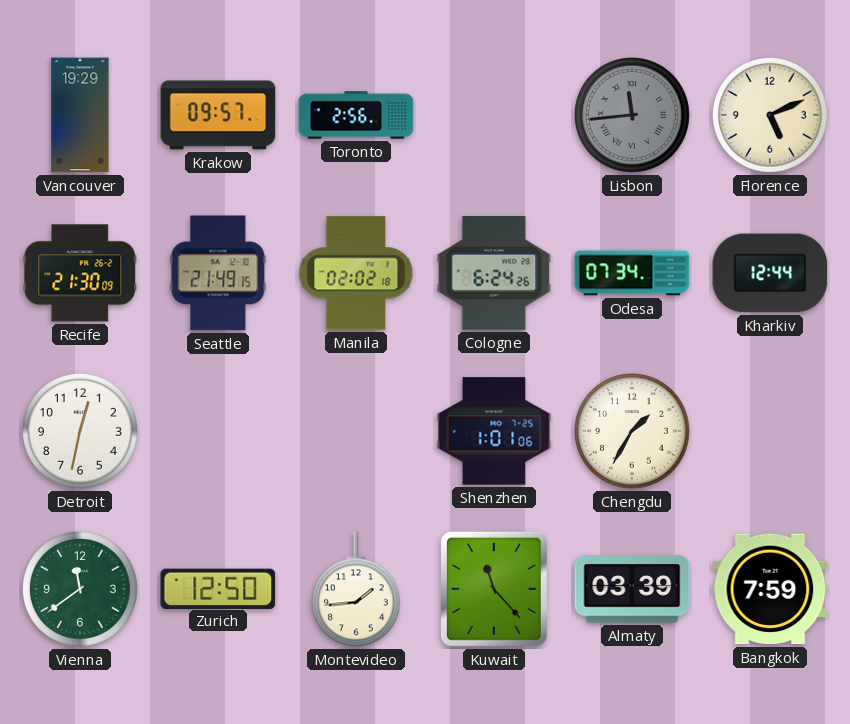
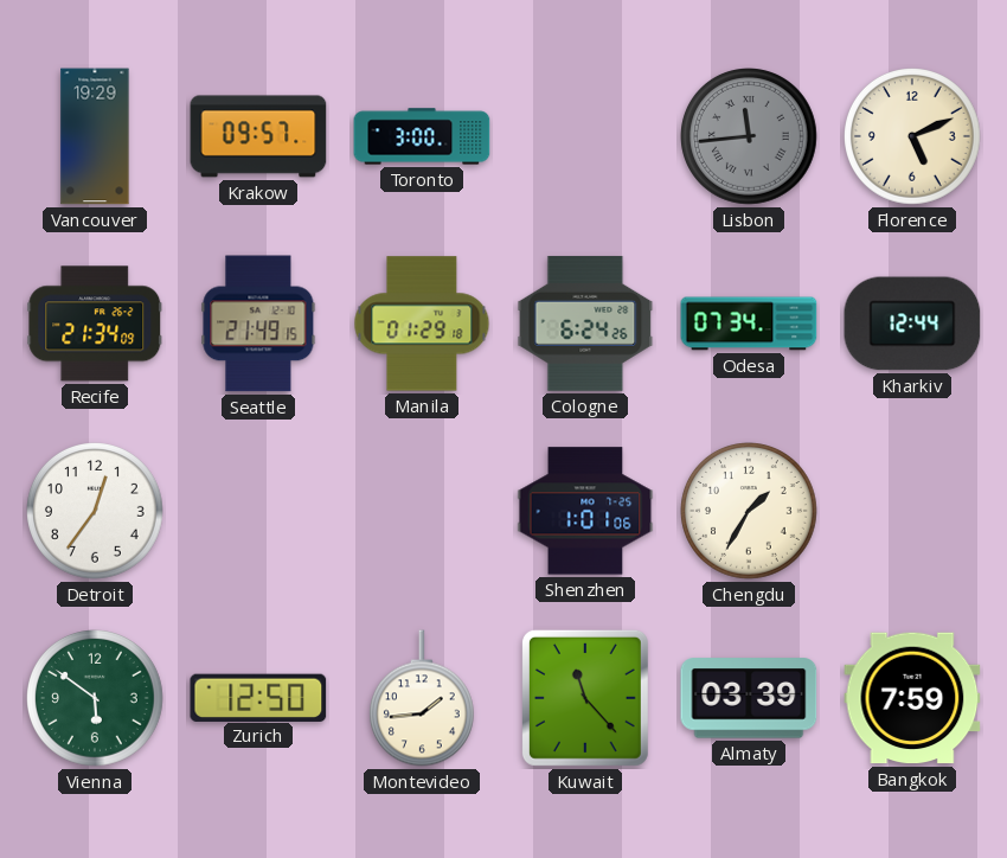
Toronto: 2:56 -> 3:00 (422, 136)
Recife: 21:30 -> 21:34 (95, 324)
Manila: 02:02 -> 01:29 (422, 324)
Detroit: 12:32 -> 12:36 (96, 512)
Vienna: 11:39 -> 5:51 (96, 699)
